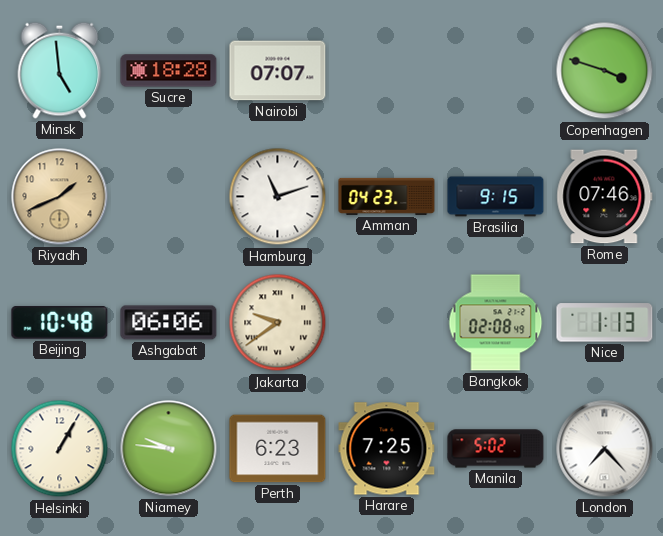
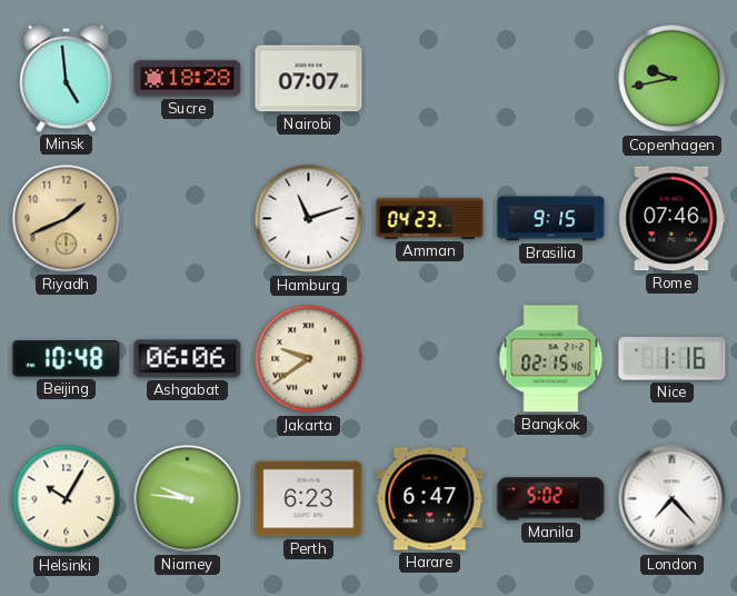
Copenhagen: 3:48 -> 9:43 (673, 79)
Bangkok: 02:08 -> 02:15 (551, 359)
Nice: 1:13 -> 1:16 (673, 359)
Helsinki: 1:05 -> 10:05 (67, 499)
Harare: 7:25 -> 6:47 (430, 499)
